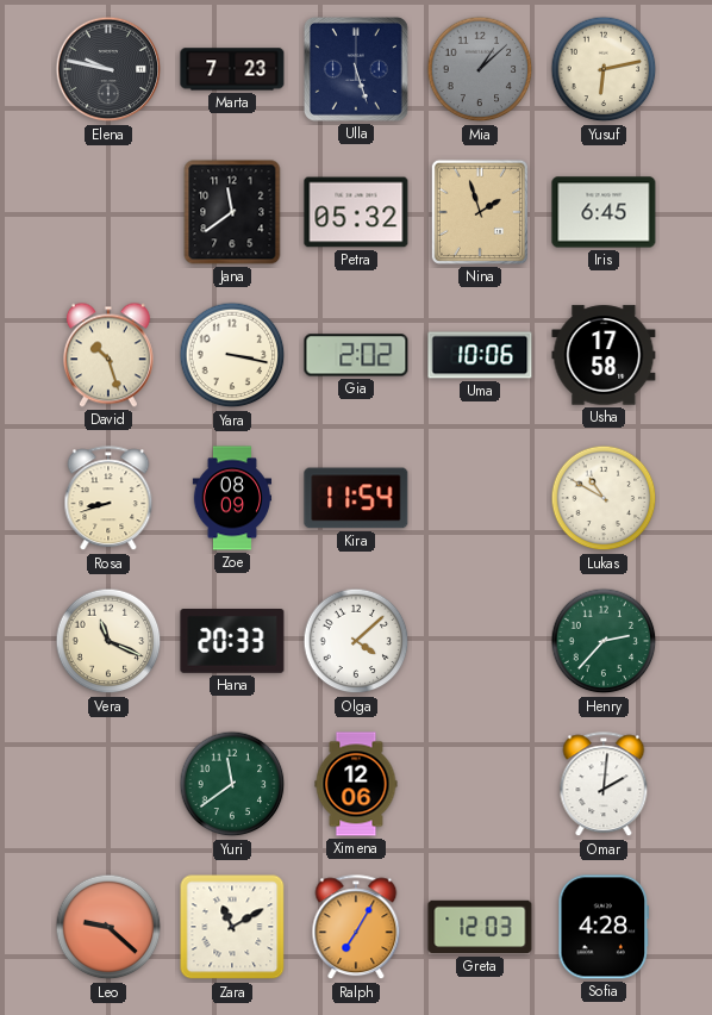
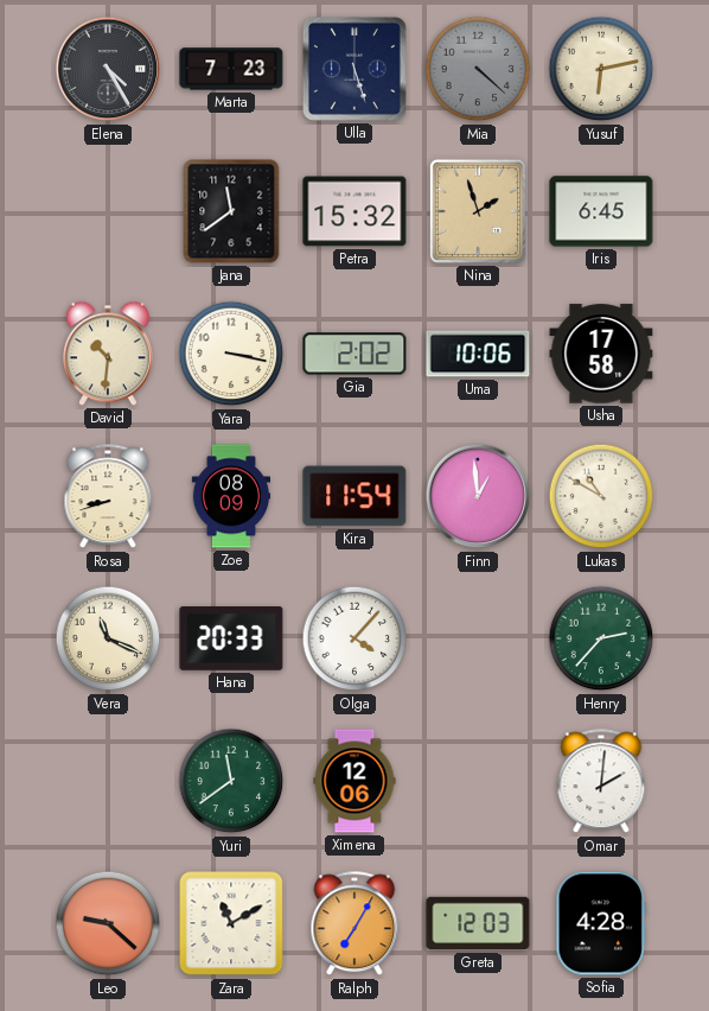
Elena: 9:47 -> 4:25 (108, 69)
Mia: 1:08 -> 4:22 (478, 69)
Petra: 05:32 -> 15:32 (354, 211)
David: 10:27 -> 10:31 (108, 354)
Finn: none -> 12:59 (478, 496)
Olga: 4:08 -> 4:07 (354, 638)
